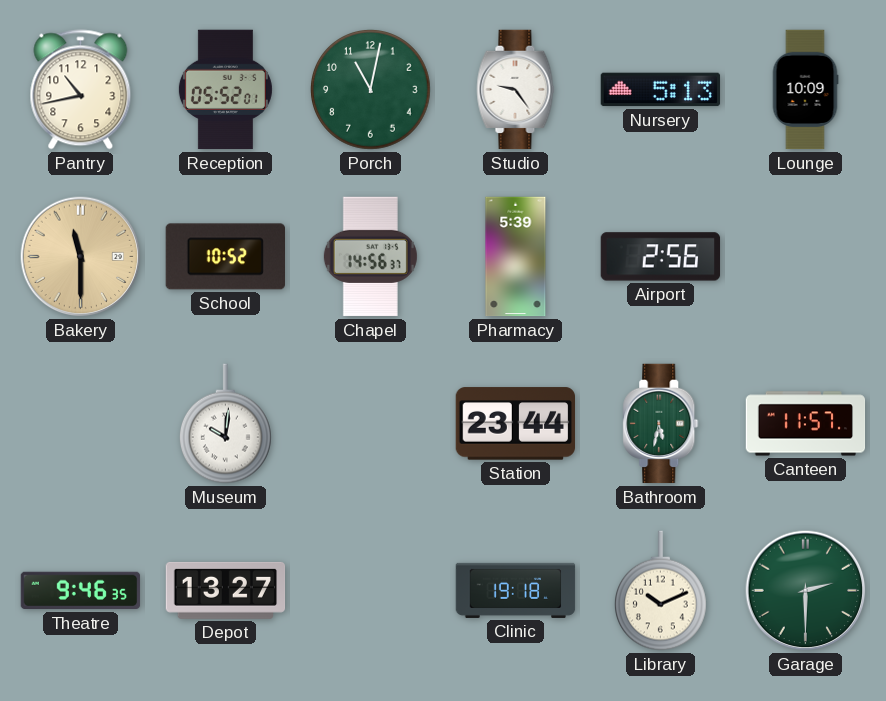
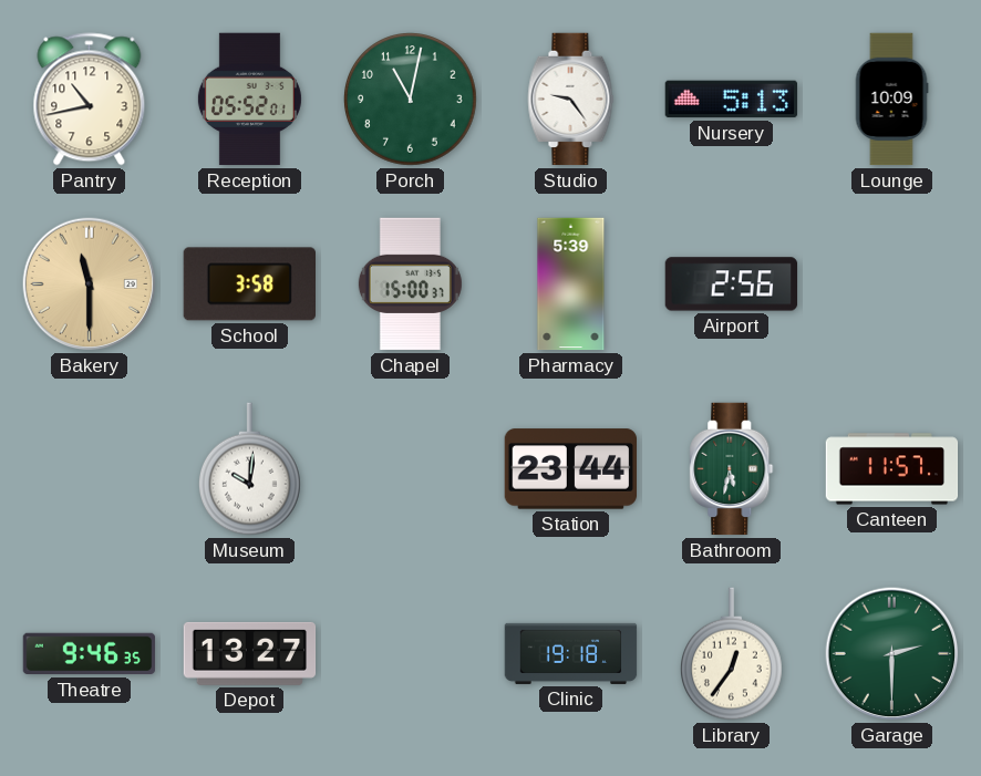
School: 10:52 -> 3:58 (249, 284)
Chapel: 14:56 -> 15:00 (410, 284)
Library: 10:11 -> 12:36 (731, 654)
